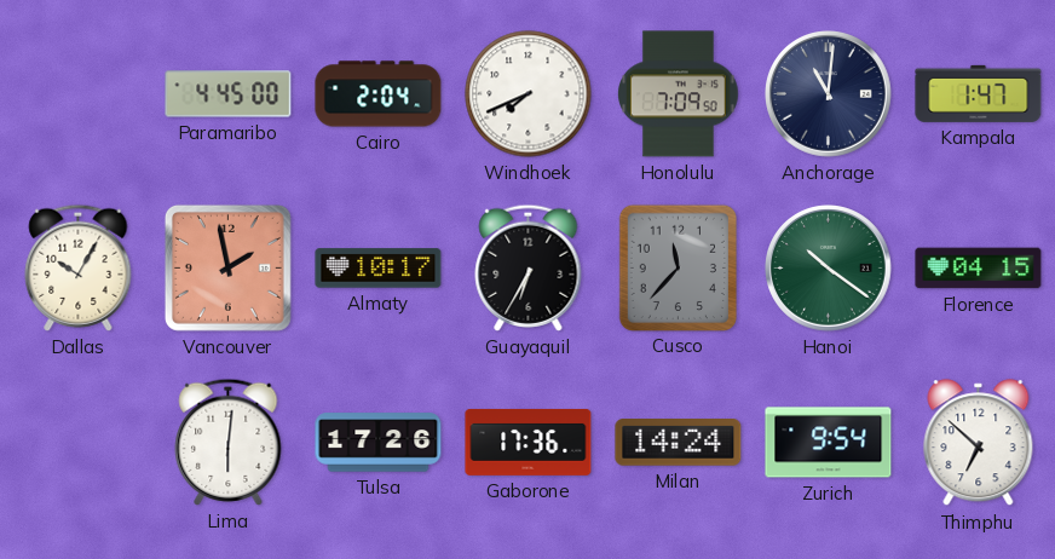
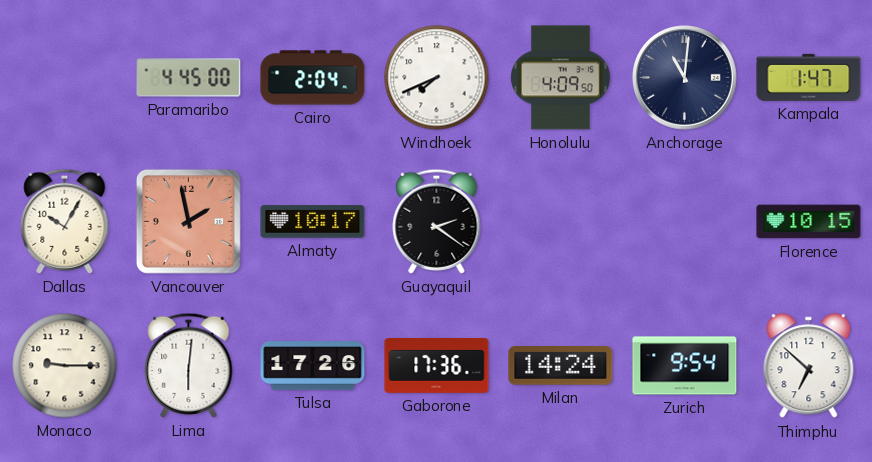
Honolulu: 7:09 -> 4:09 (561, 78)
Guayaquil: 6:35 -> 2:21 (437, 221)
Cusco: 11:37 -> none (678, 267)
Hanoi: 10:21 -> none (829, 269)
Florence: 04:15 -> 10:15 (809, 222)
Monaco: none -> 9:15 (65, 366)
